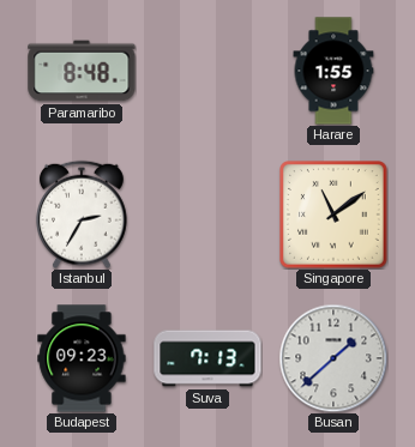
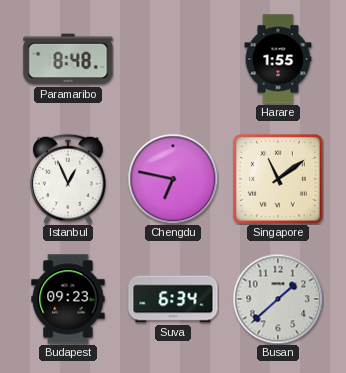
Istanbul: 2:35 -> 12:56 (69, 179)
Chengdu: none -> 6:47 (173, 179)
Suva: 7:13 -> 6:34 (173, 299)
